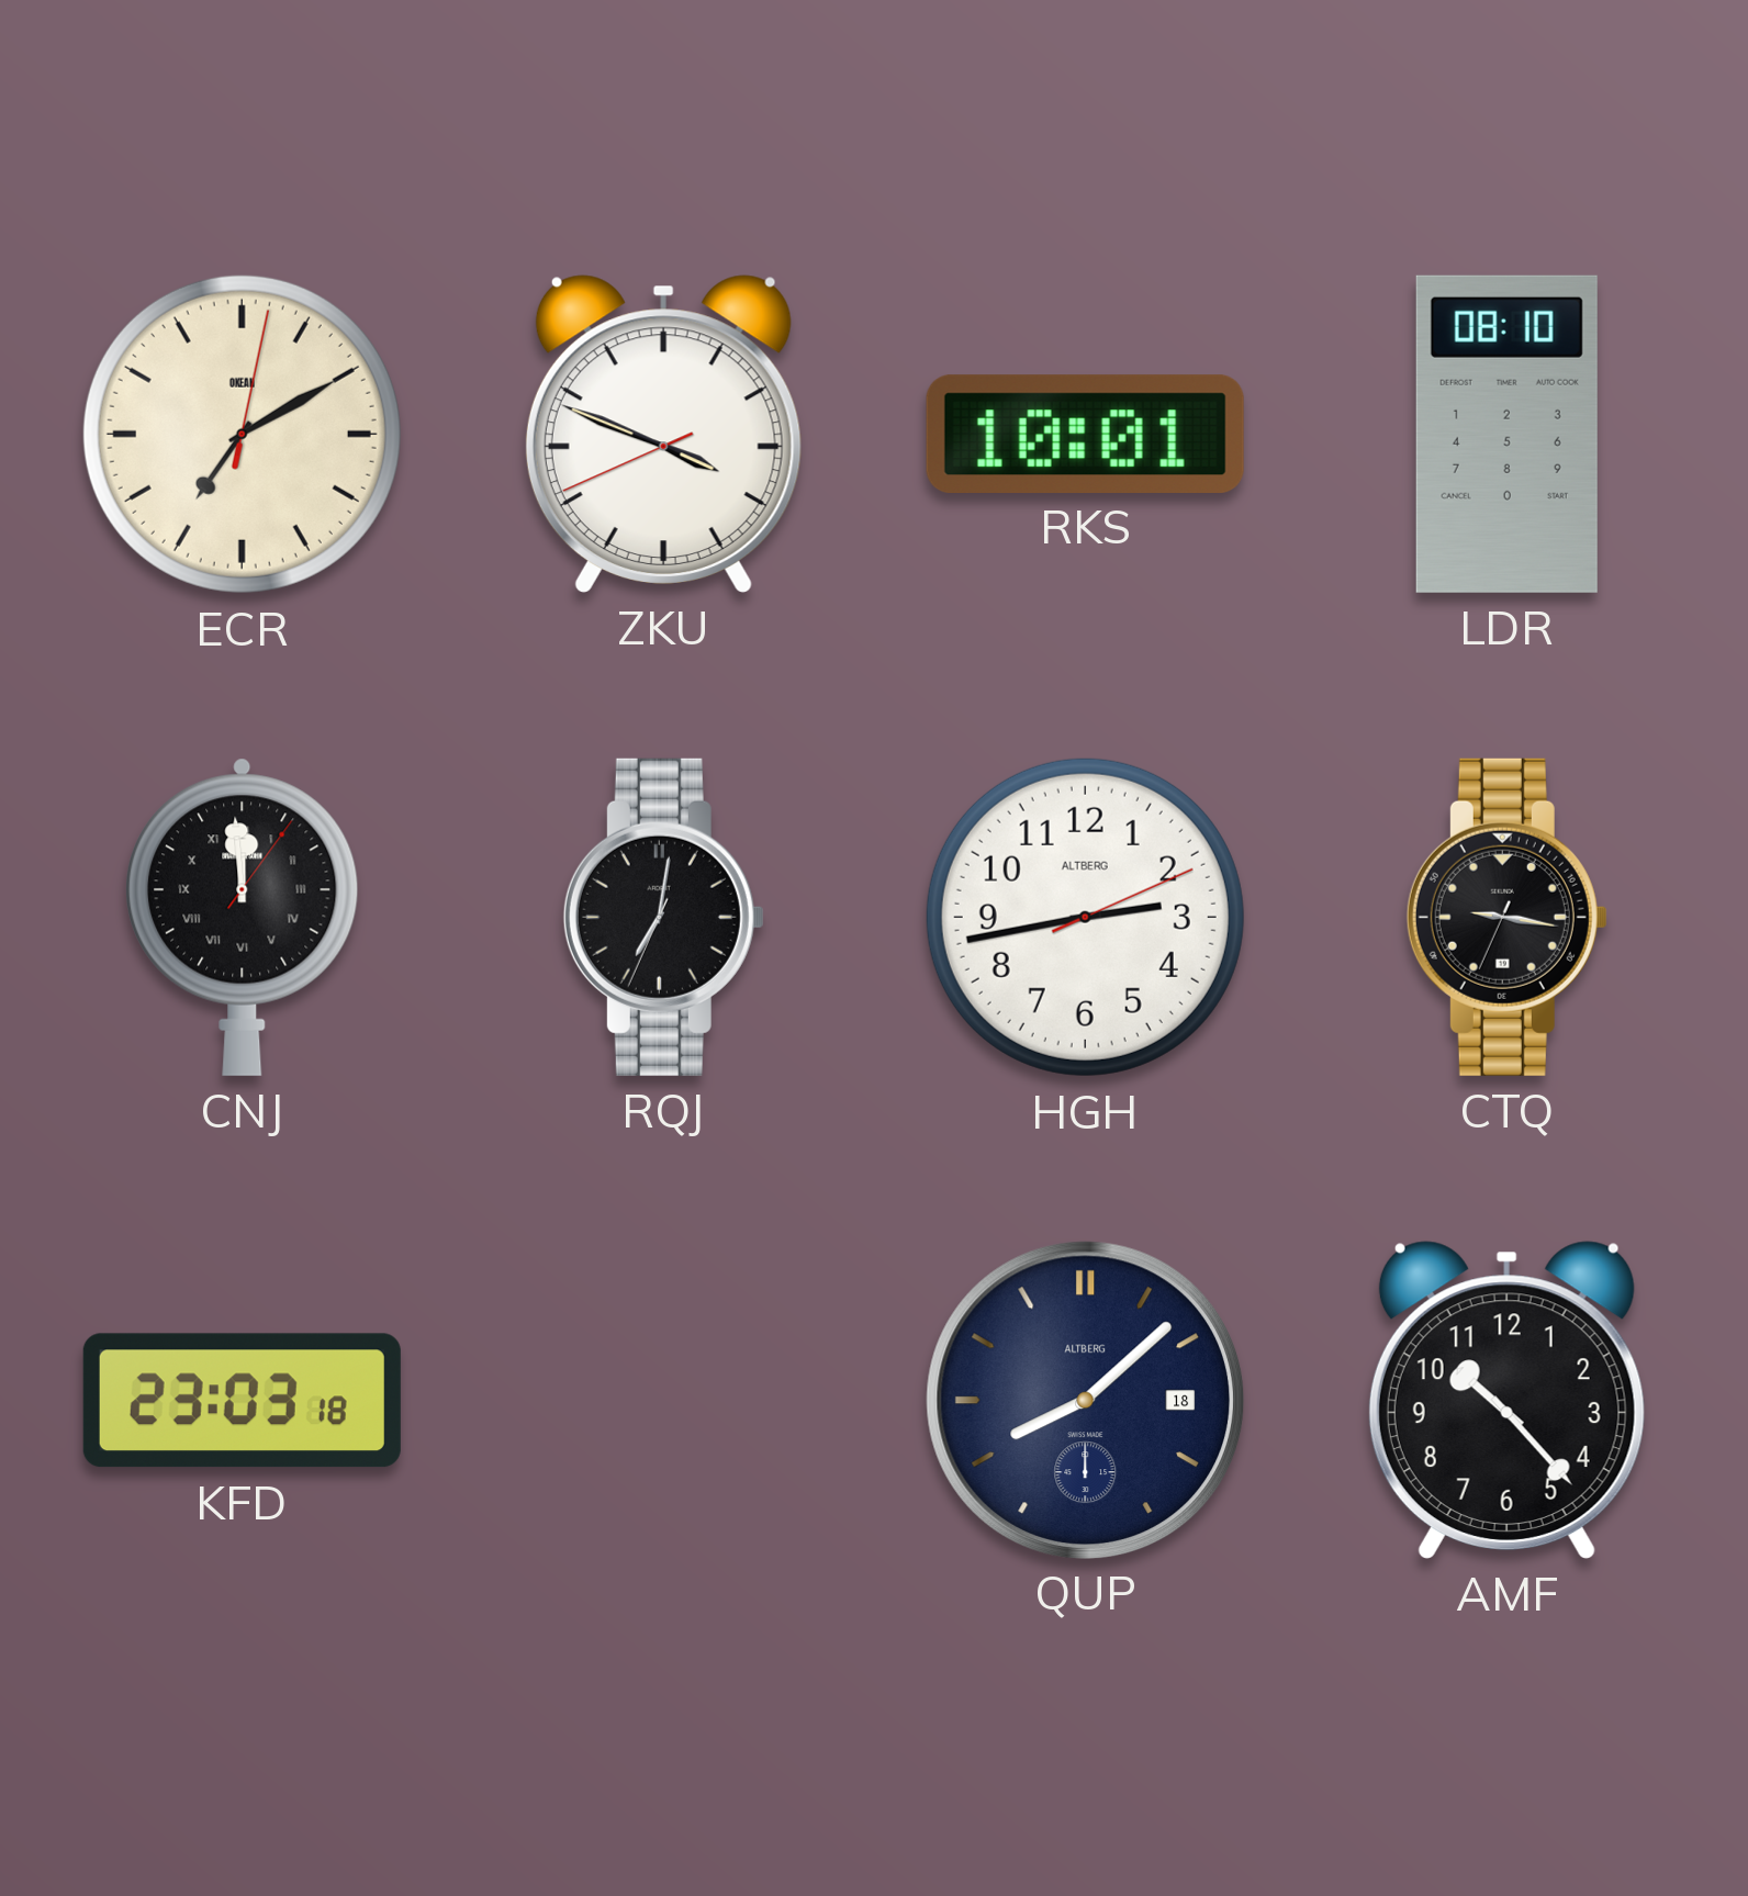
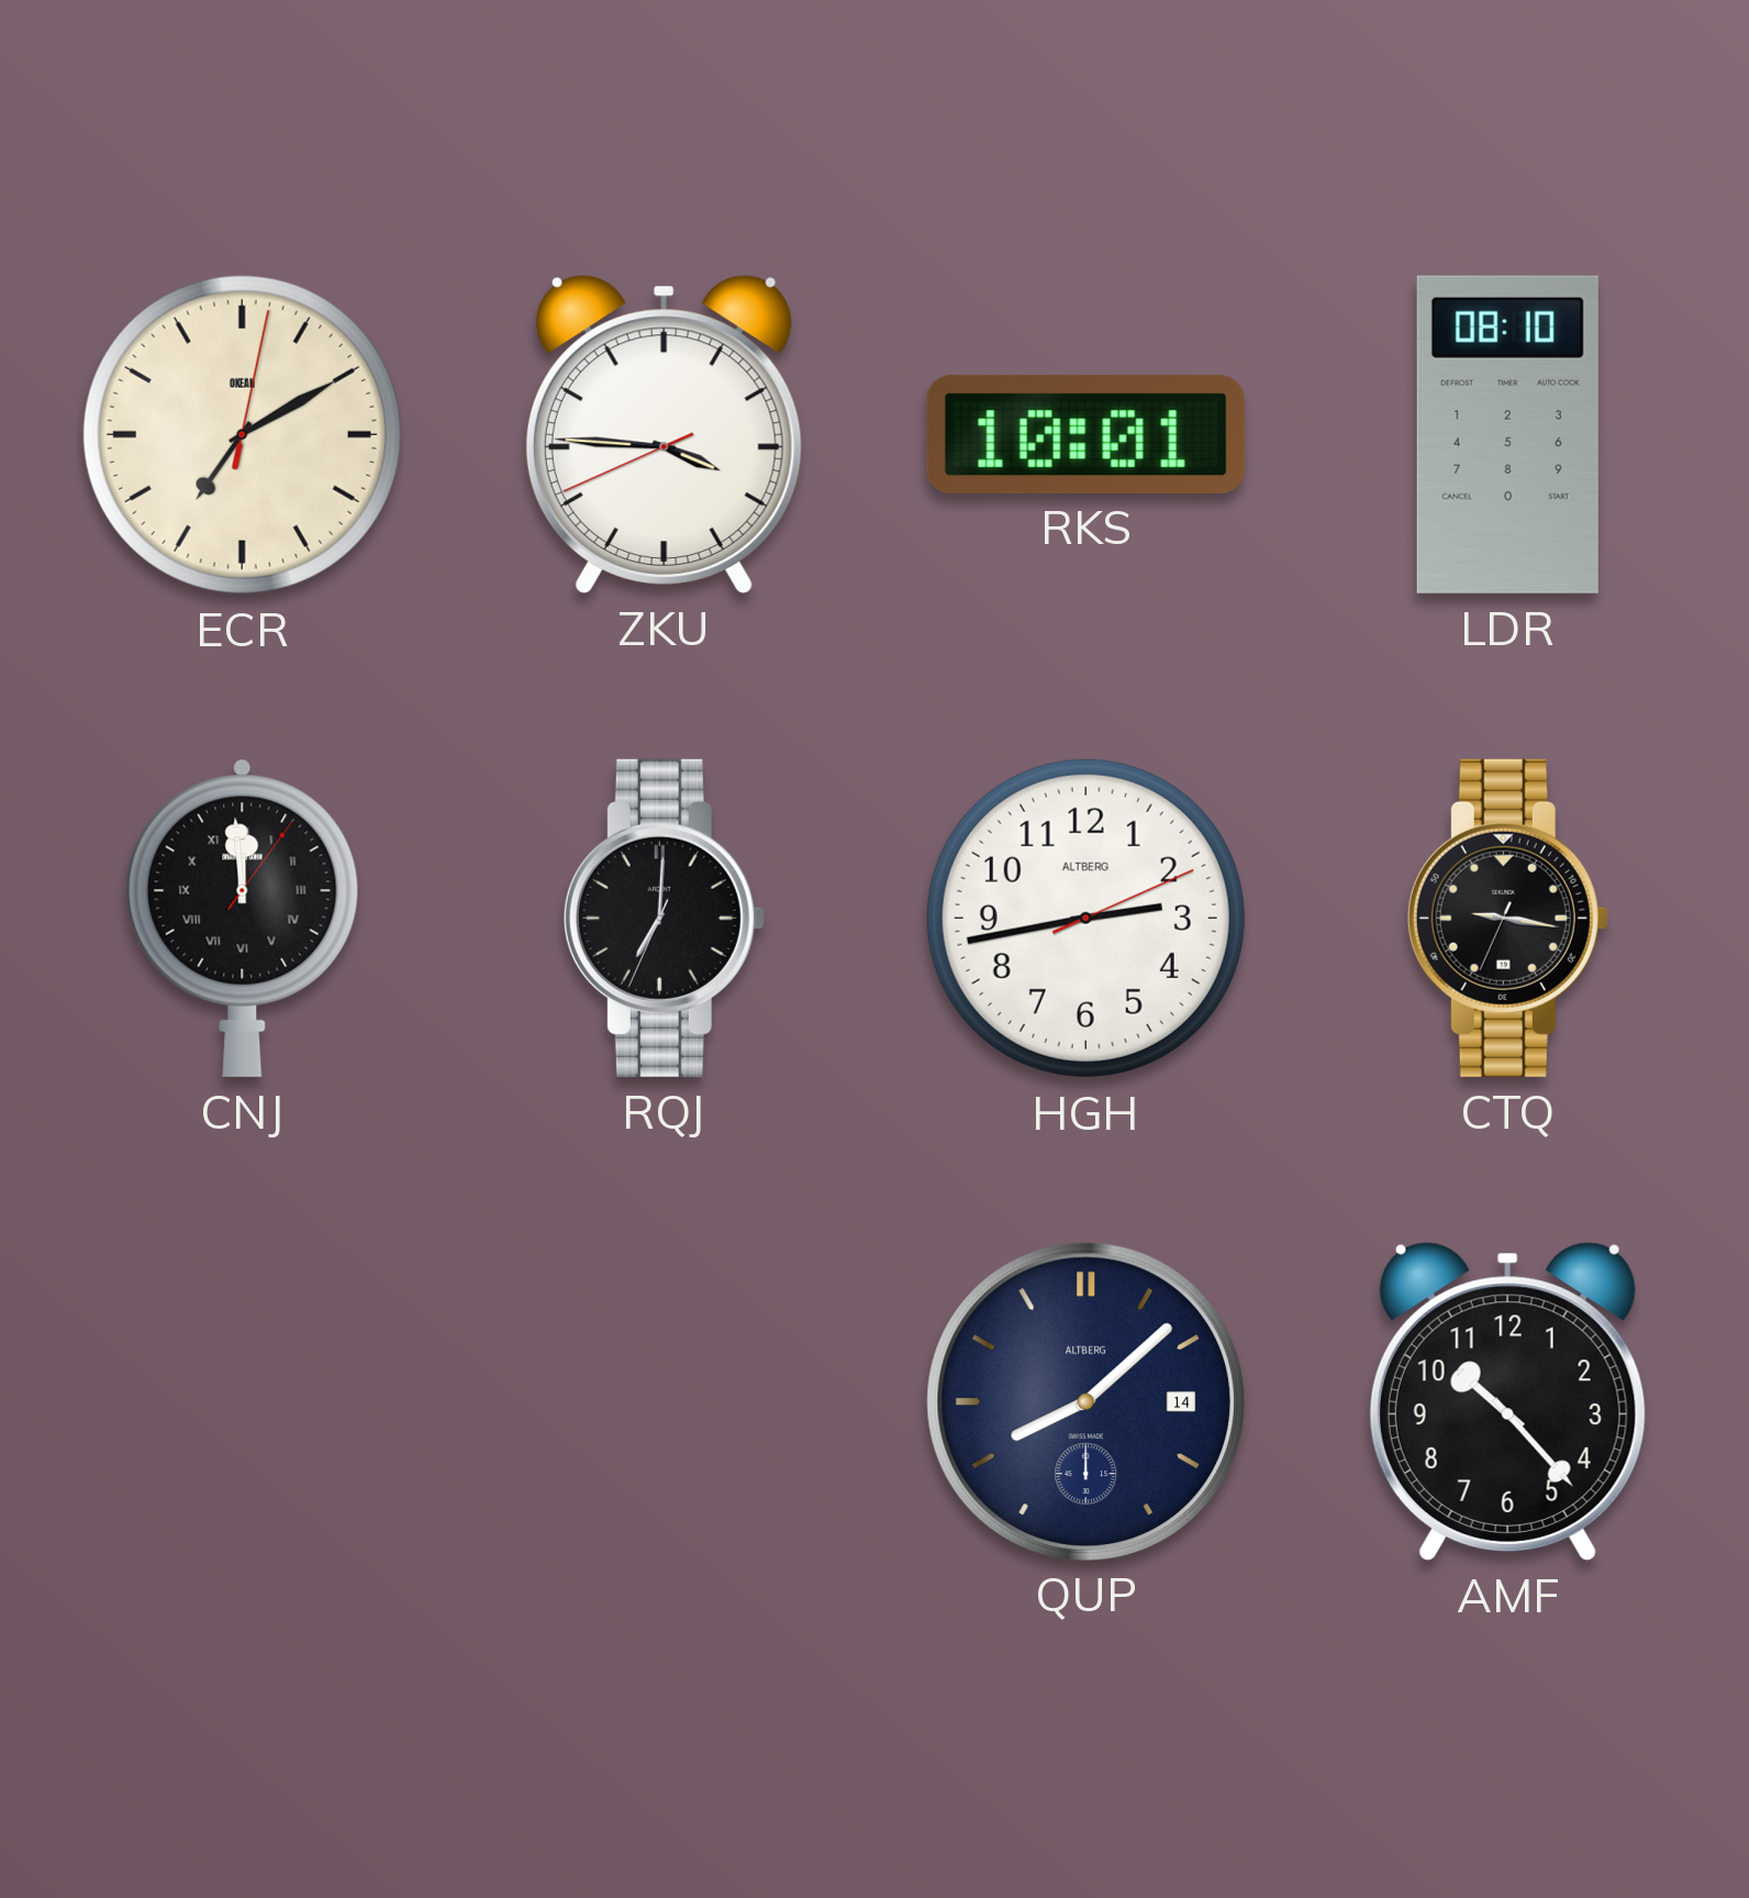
ZKU: 3:48 -> 3:45 (664, 434)
RQJ: 7:01 -> 7:00 (664, 918)
KFD: 23:03 -> none (242, 1401)
QUP date: 18 -> 14 (1085, 1401)
